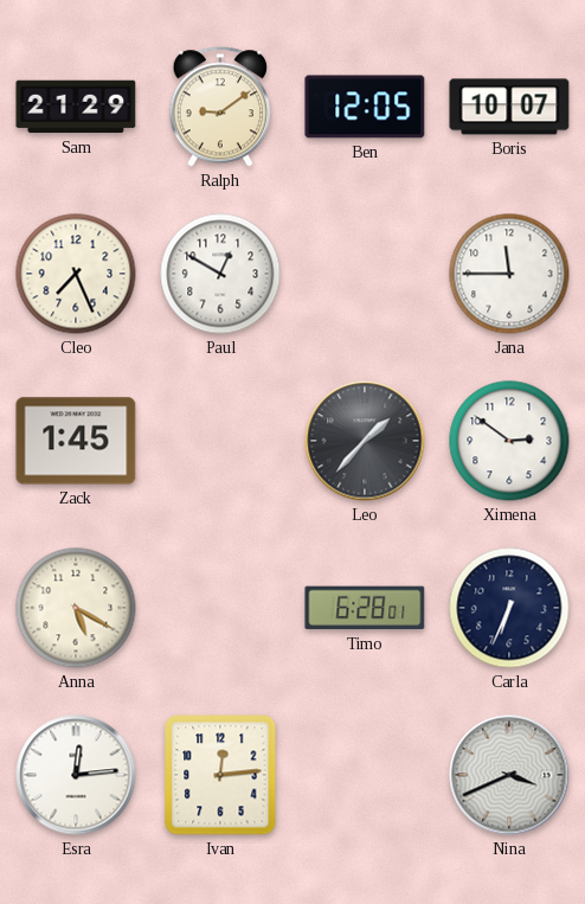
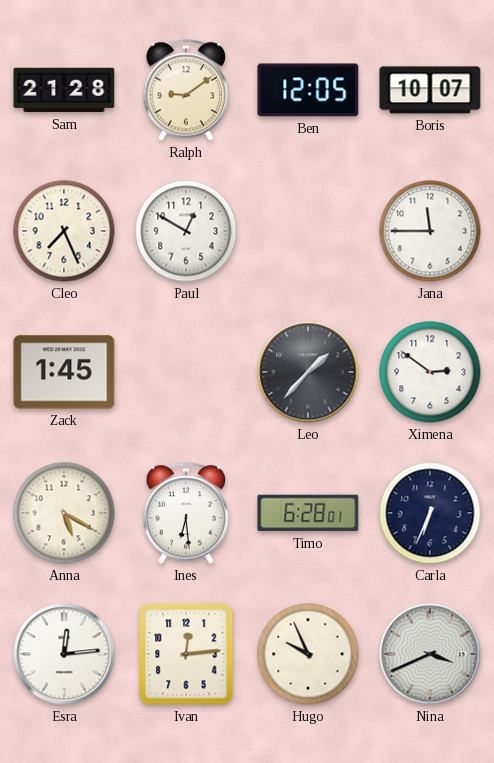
Sam: 21:29 -> 21:28 (64, 90)
Ines: none -> 6:29 (185, 513)
Hugo: none -> 9:56 (308, 654)
